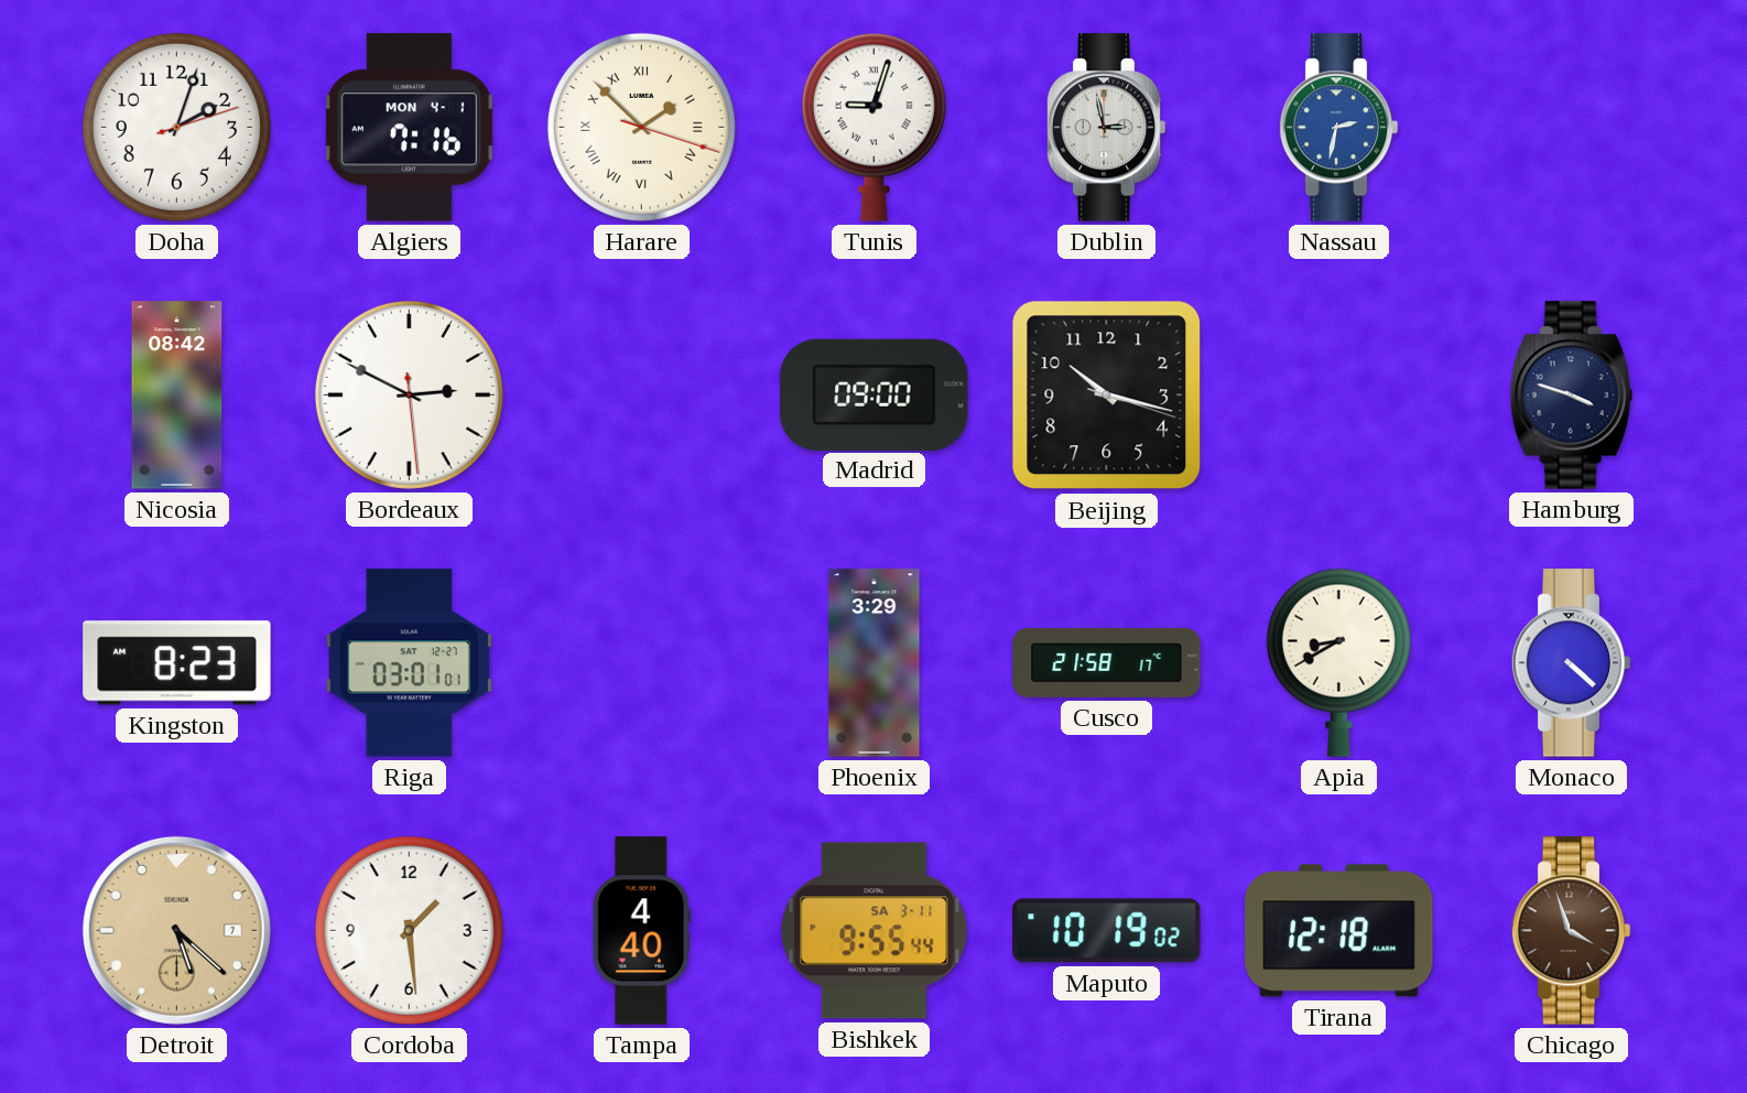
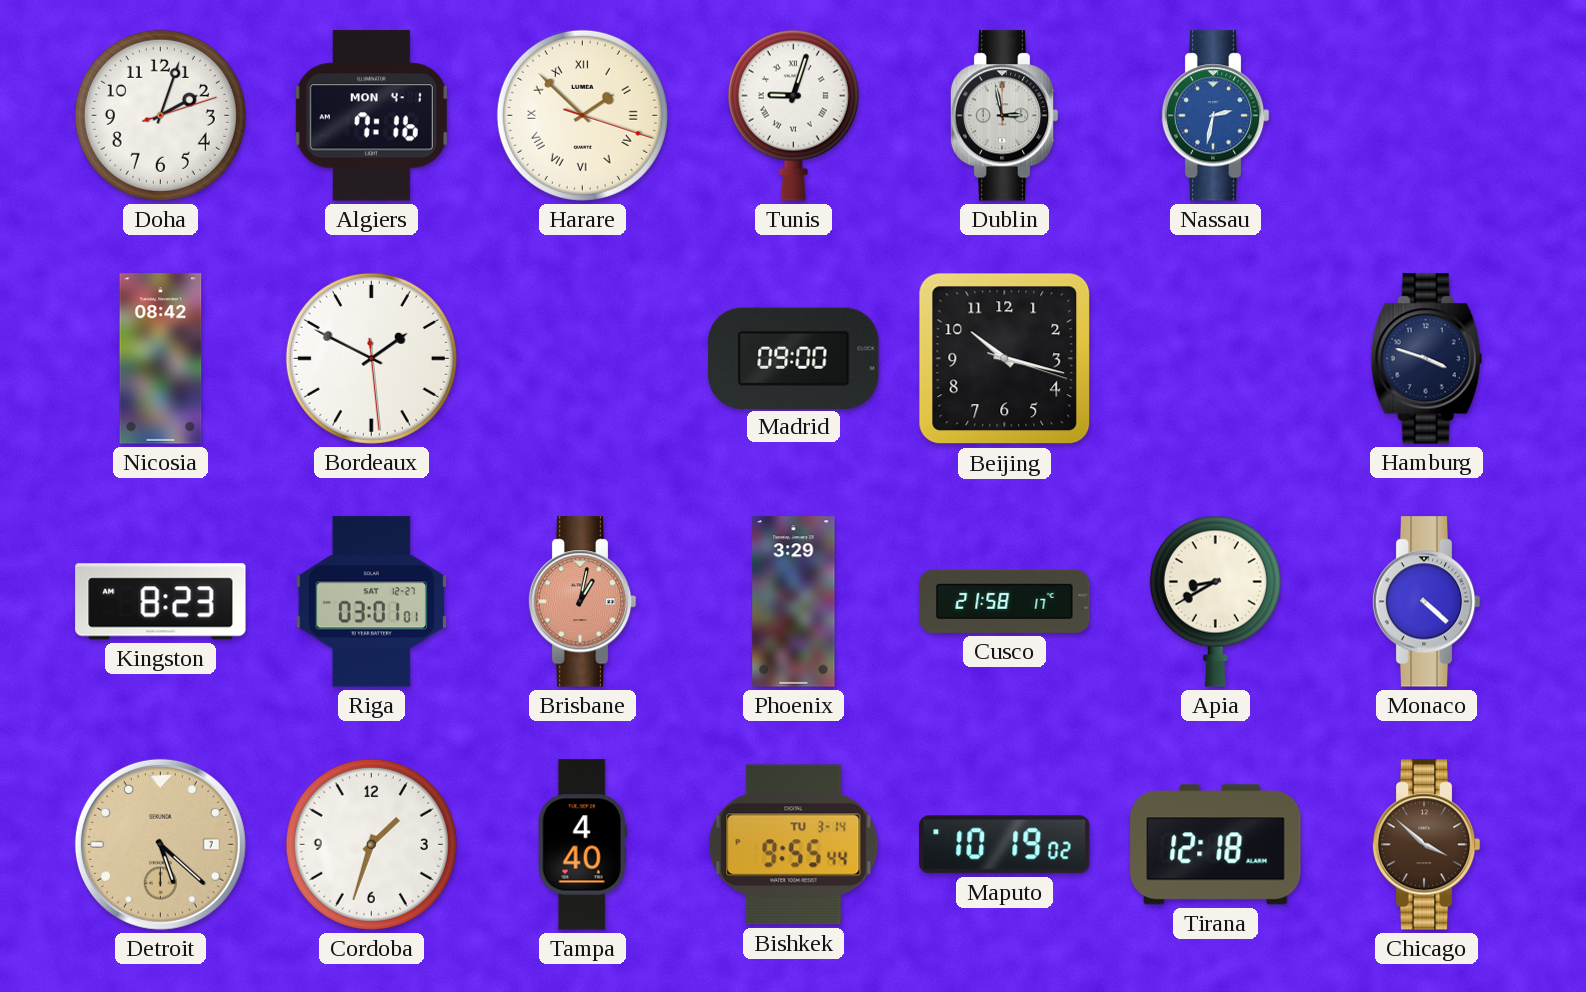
Bordeaux: 2:49 -> 1:49 (371, 358)
Brisbane: none -> 1:02 (582, 602)
Cordoba: 1:29 -> 1:33 (371, 844)
Bishkek date: SA 3-11 -> TU 3-14 (794, 845)
Chicago: 3:57 -> 3:52 (1426, 845)
